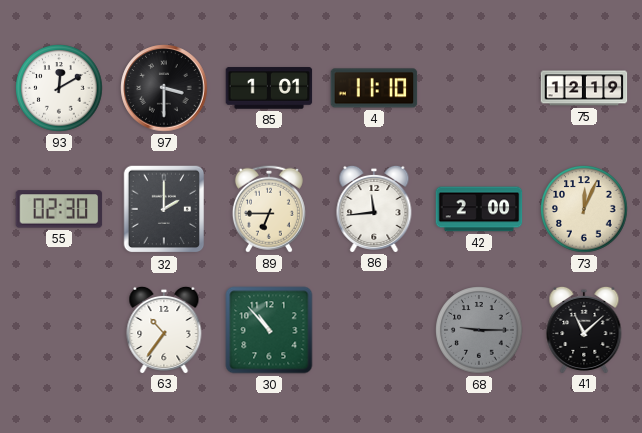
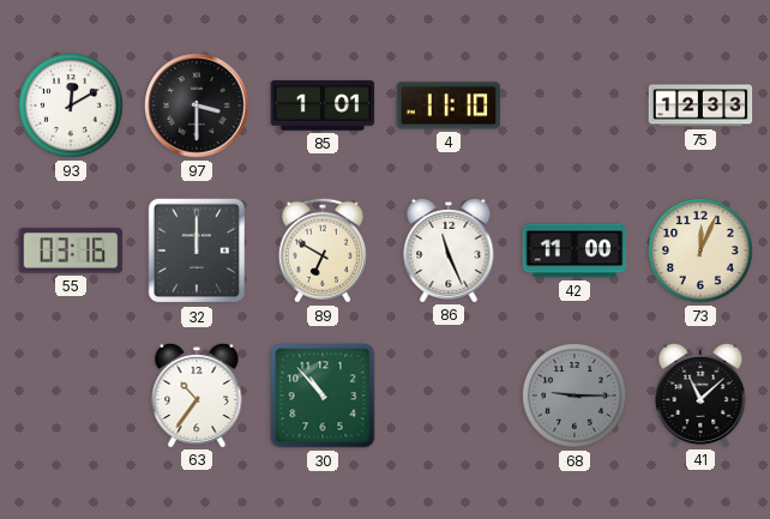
75: 12:19 -> 12:33 (700, 105)
55: 02:30 -> 03:16 (71, 251)
32: 2:00 -> 12:00 (197, 251)
89: 6:45 -> 6:50 (323, 251)
86: 11:44 -> 11:26 (449, 249)
42: 2:00 -> 11:00 (575, 251)
